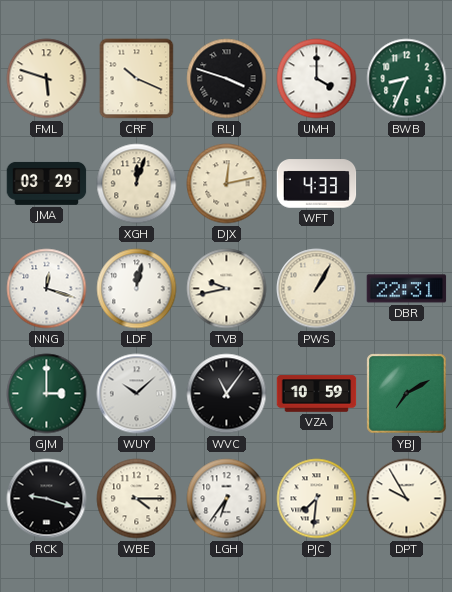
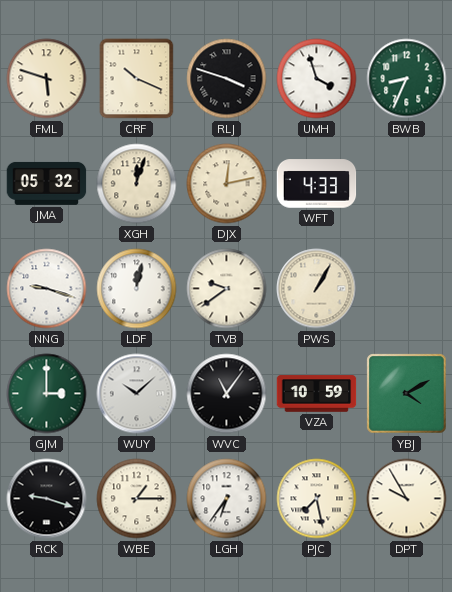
UMH: 4:00 -> 3:57 (317, 79)
JMA: 03:29 -> 05:32 (47, 183)
NNG: 12:18 -> 9:18 (47, 289)
TVB: 9:43 -> 9:39 (227, 289)
DBR: 22:31 -> none (407, 289)
YBJ: 7:10 -> 4:10 (407, 394)
WBE: 4:15 -> 1:15 (137, 499)
PJC: 7:31 -> 7:28 (317, 499)
